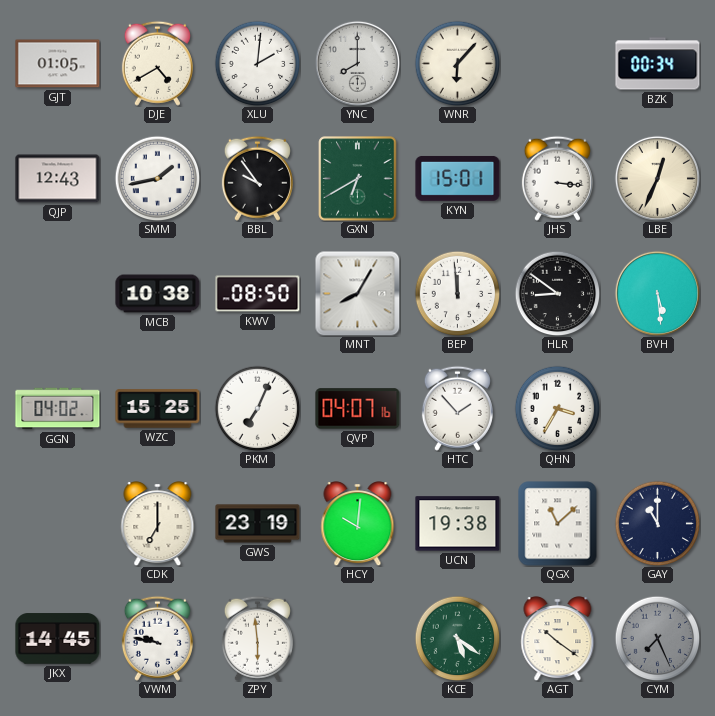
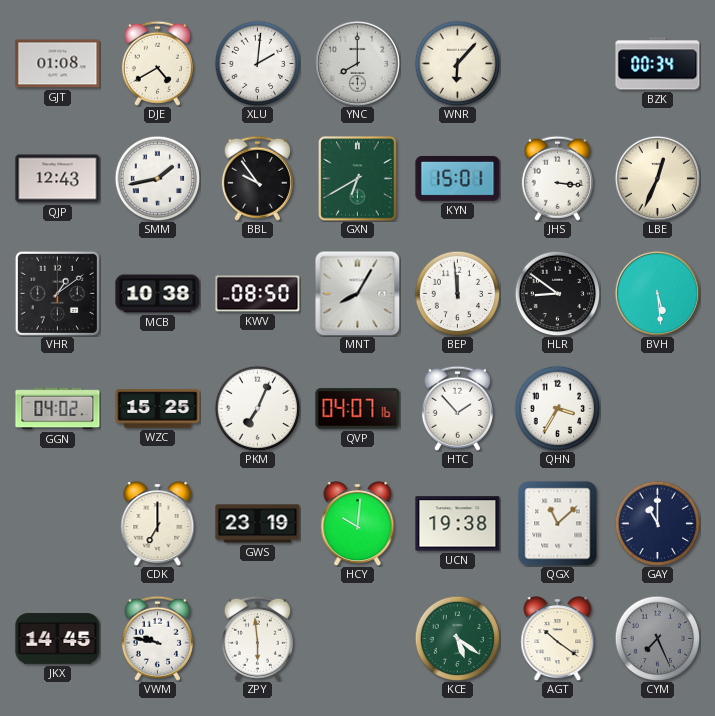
GJT: 01:05 -> 01:08 (58, 64)
VHR: none -> 1:09 (57, 293)
